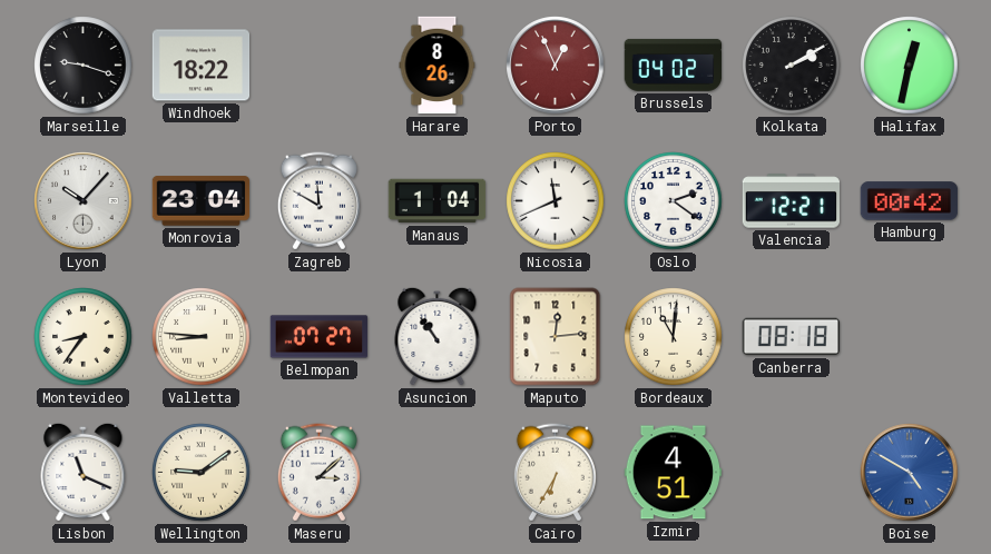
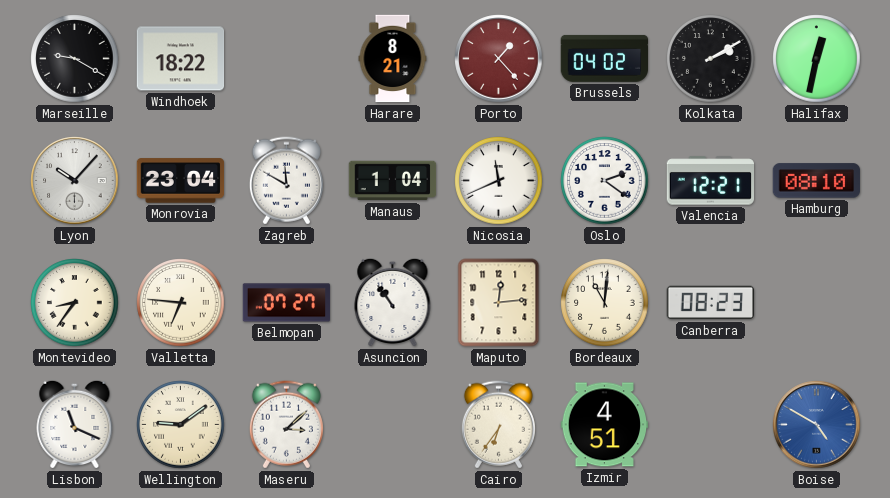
Marseille: 9:18 -> 9:20 (75, 59)
Harare: 8:26 -> 8:21 (393, 59)
Porto: 12:56 -> 1:23 (499, 59)
Hamburg: 00:42 -> 08:10 (817, 181)
Valletta: 8:46 -> 6:46 (181, 303)
Canberra: 08:18 -> 08:23 (711, 303)
Cairo: 6:35 -> 6:36 (498, 425)
